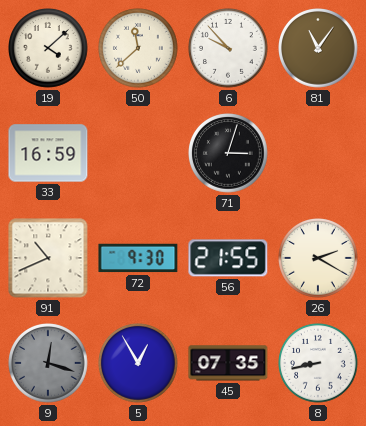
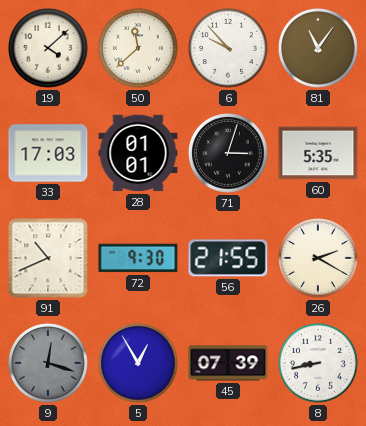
33: 16:59 -> 17:03 (48, 153)
28: none -> 01:01 (138, 153)
60: none -> 5:35 (318, 153)
45: 07:35 -> 07:39 (228, 363)
